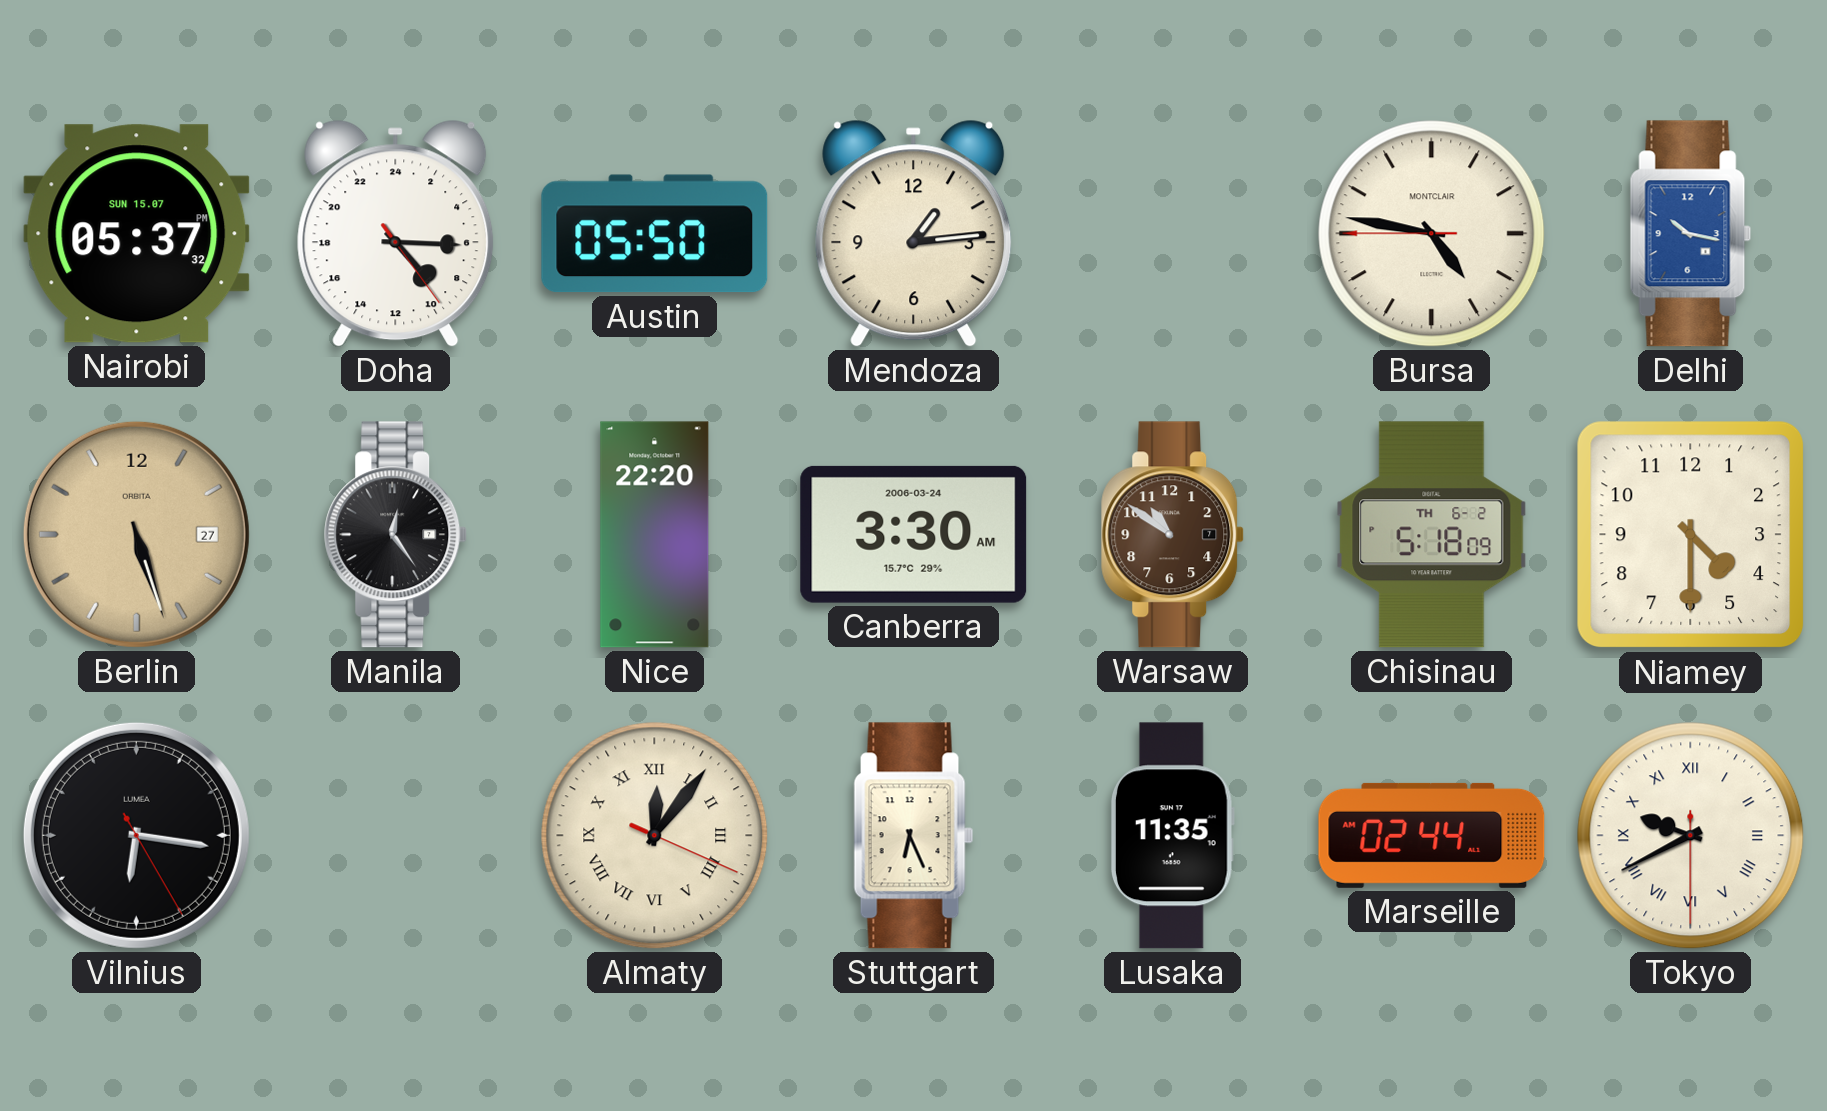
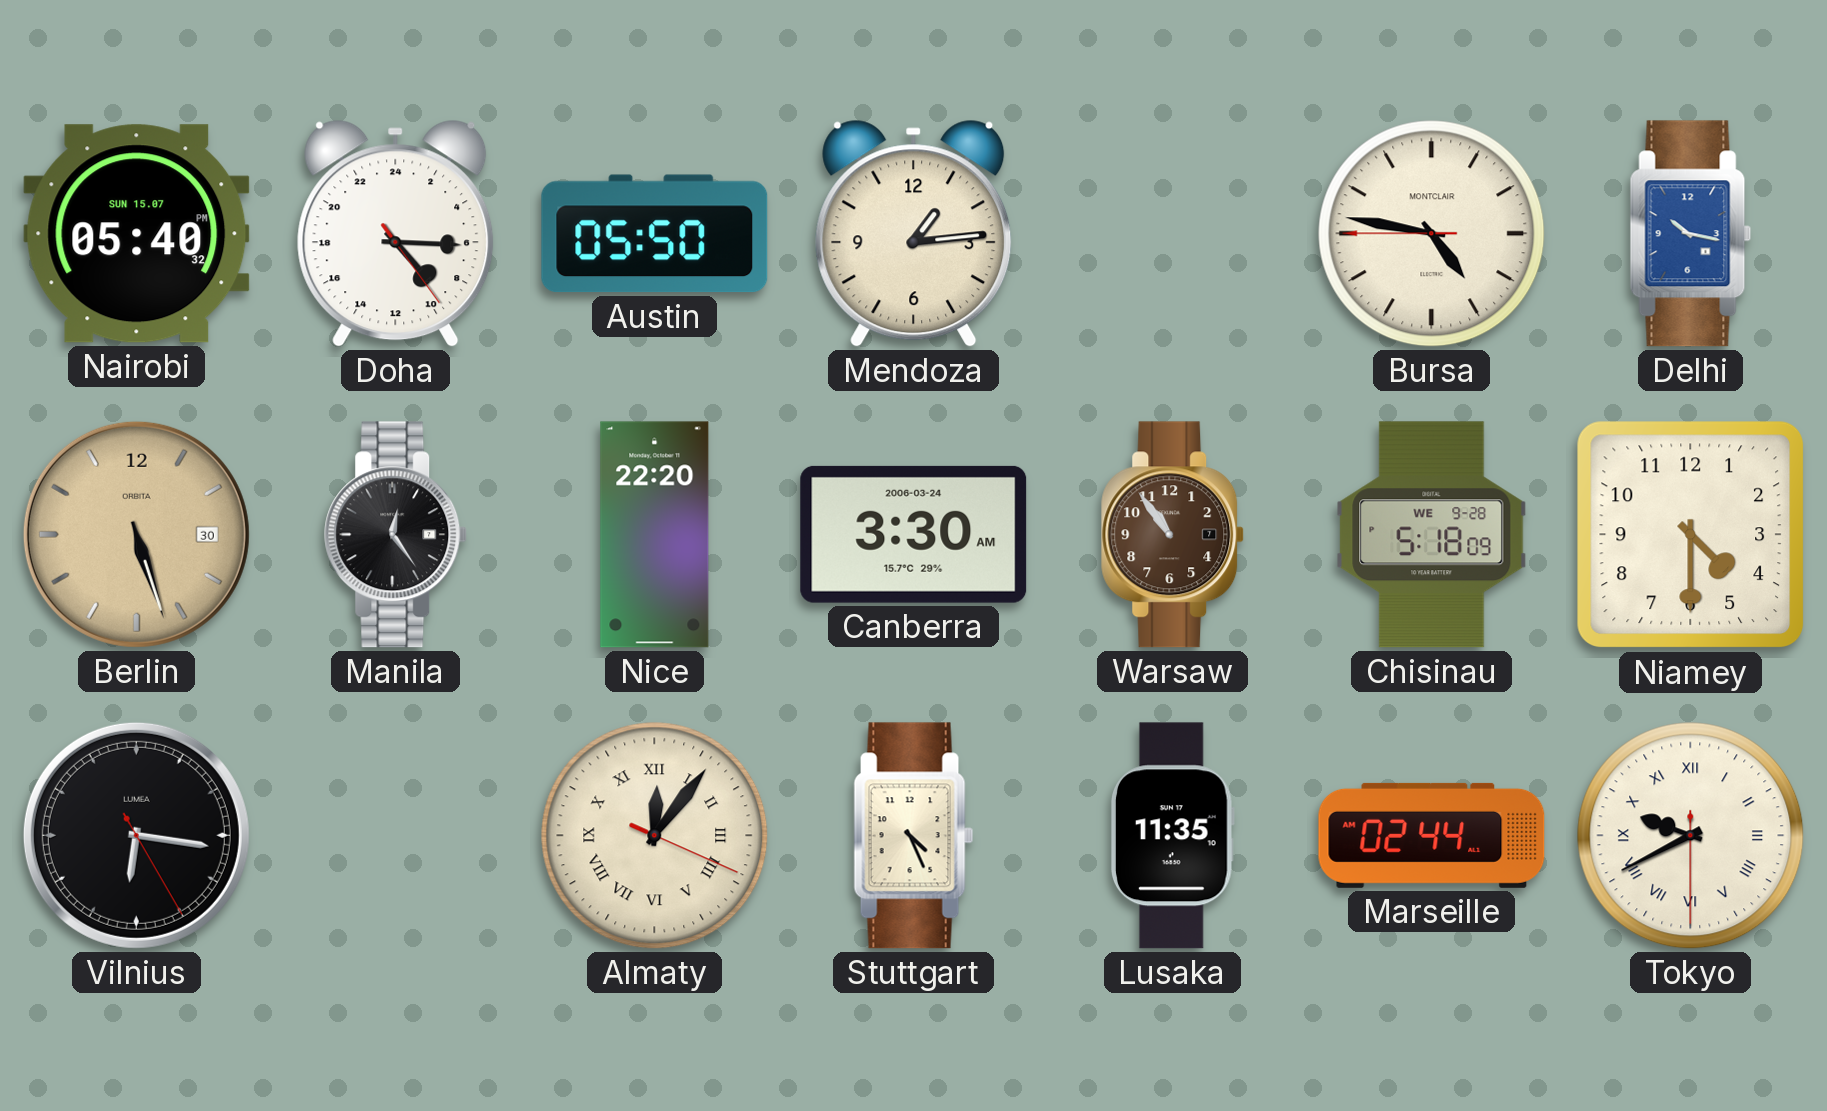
Nairobi: 05:37 -> 05:40 (137, 234)
Berlin date: 27 -> 30 (136, 534)
Warsaw: 10:51 -> 10:54 (1173, 535)
Chisinau date: TH 6-2 -> WE 9-28 (1432, 535)
Stuttgart: 6:26 -> 4:26 (914, 836)
